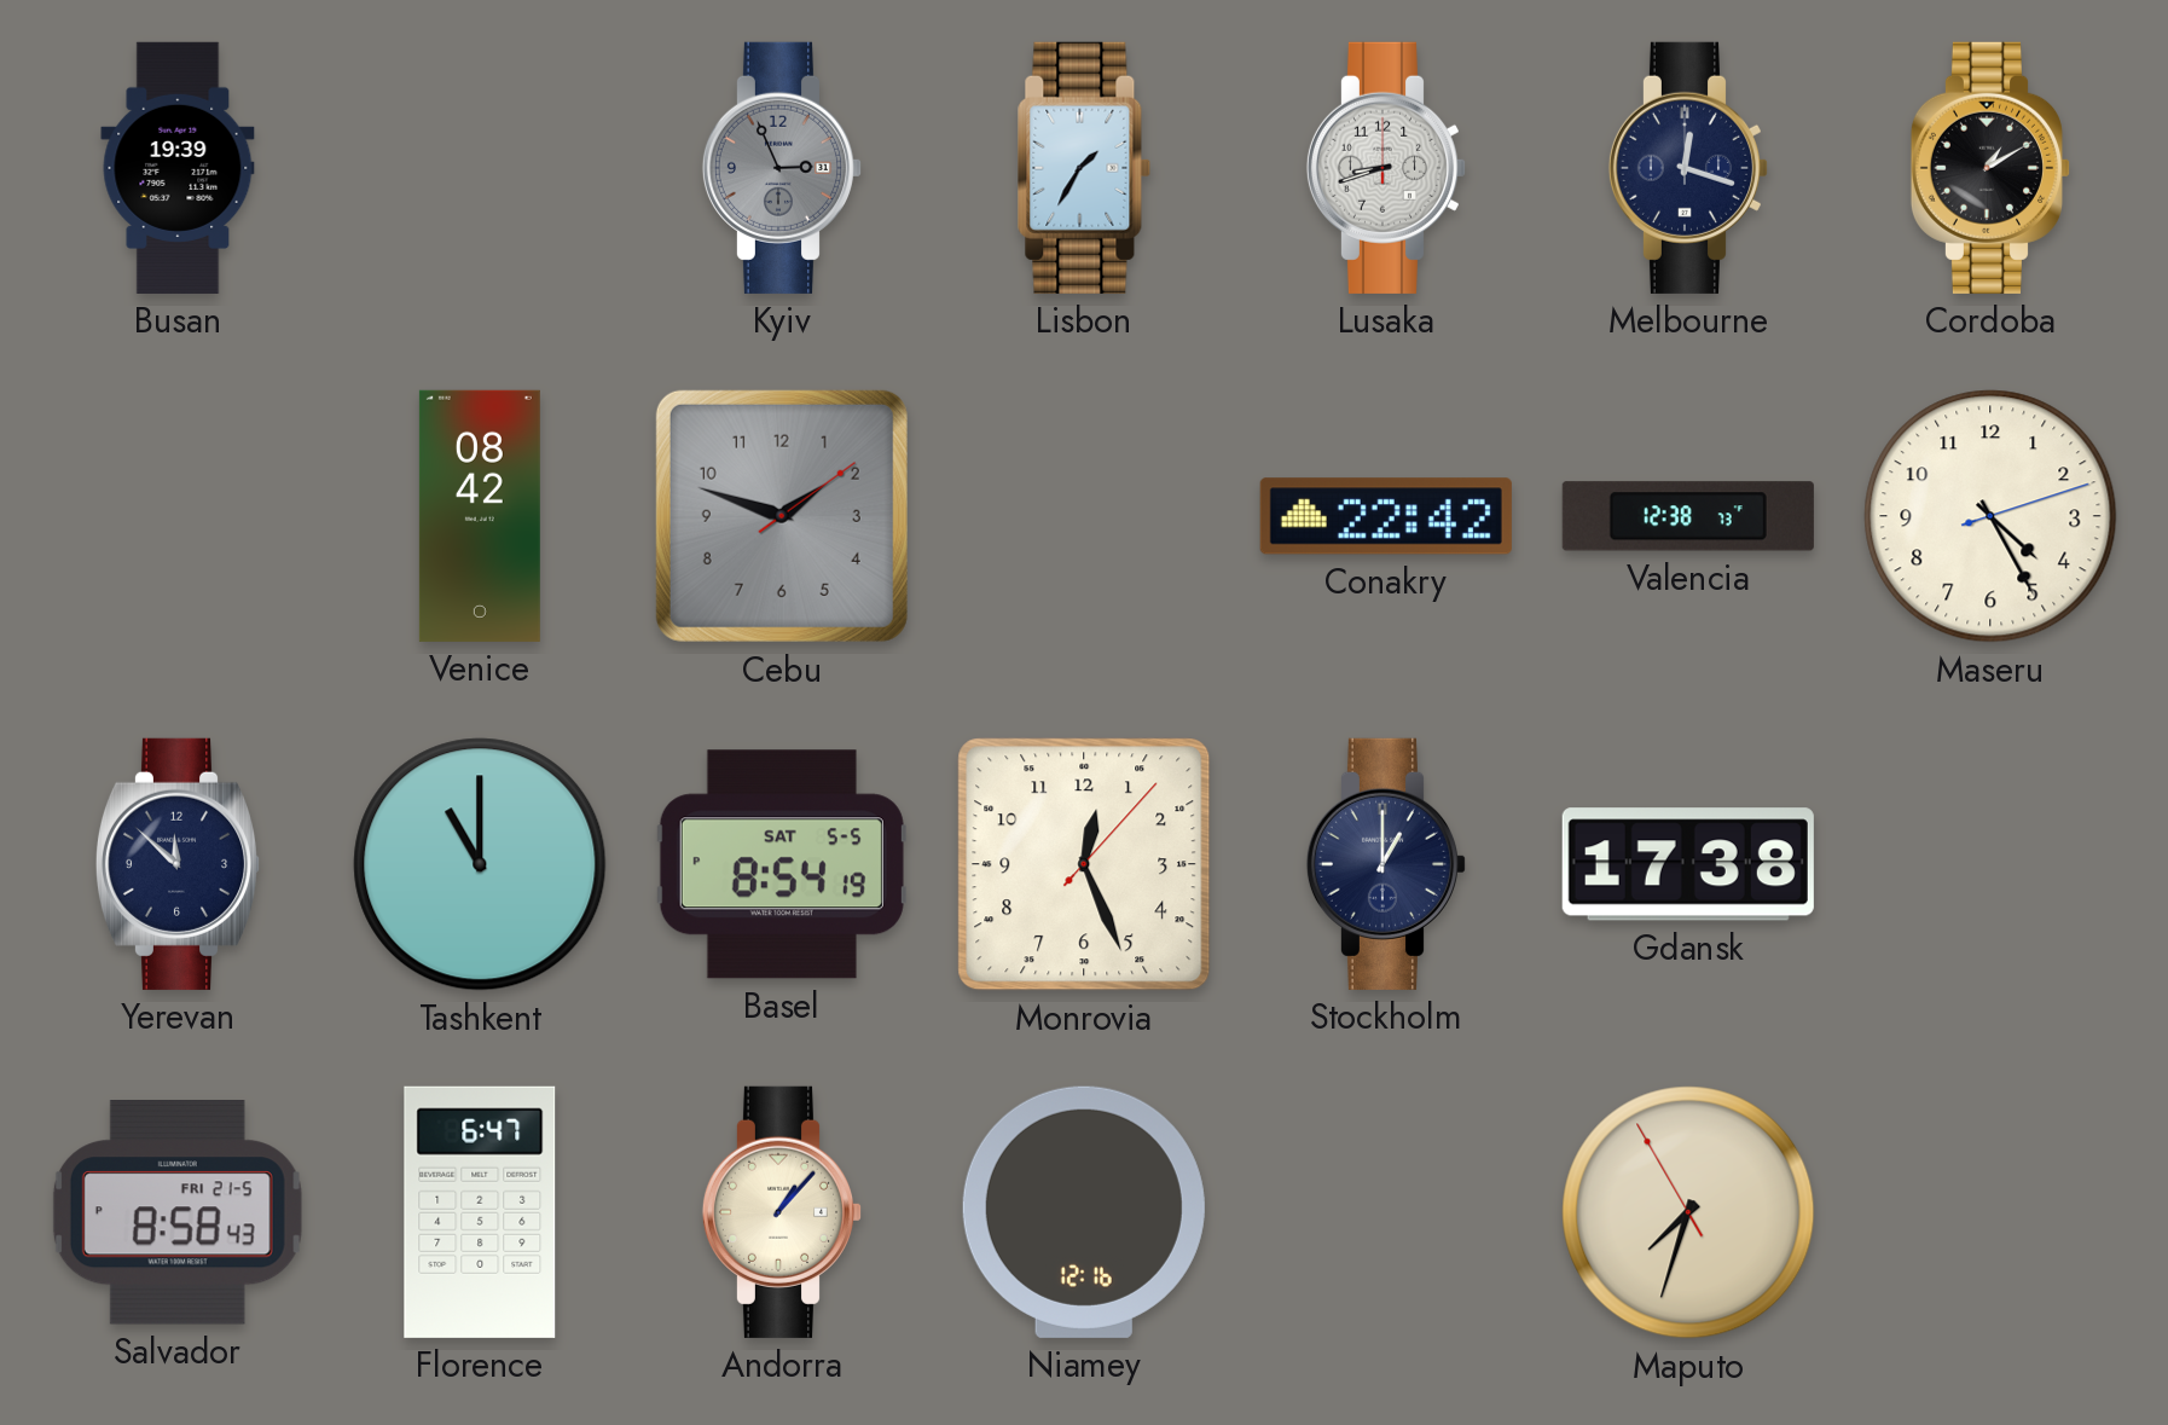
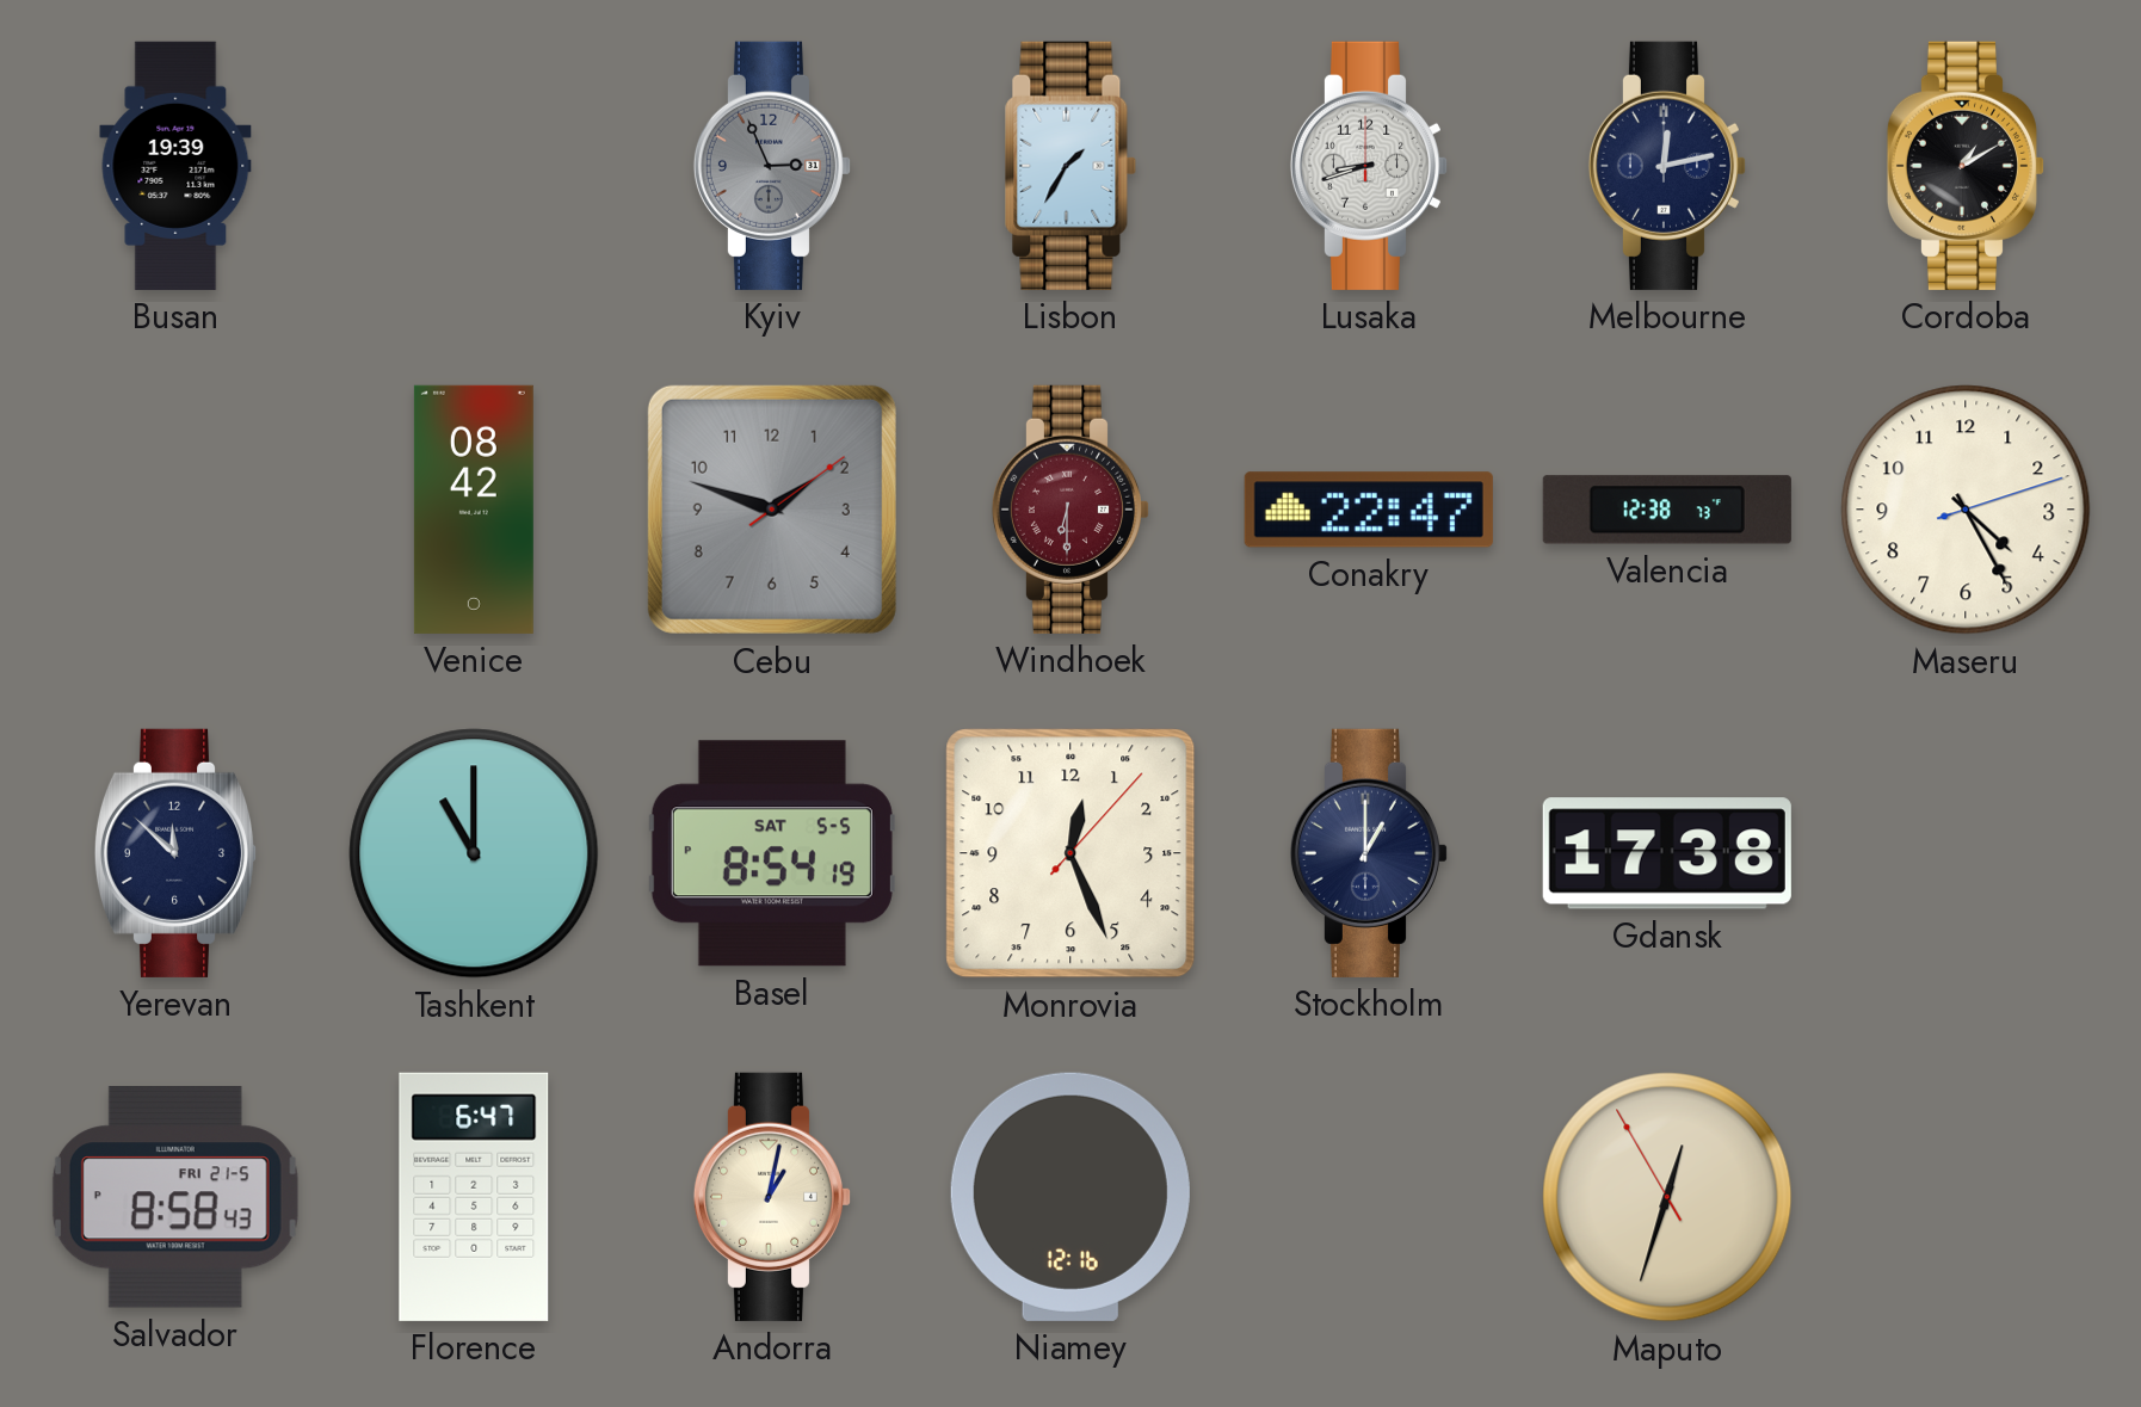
Melbourne: 12:18 -> 12:13 (1666, 166)
Windhoek: none -> 6:30 (1069, 510)
Conakry: 22:42 -> 22:47 (1369, 510)
Andorra: 1:07 -> 1:02 (771, 1197)
Maputo: 7:32 -> 12:32 (1667, 1197)
